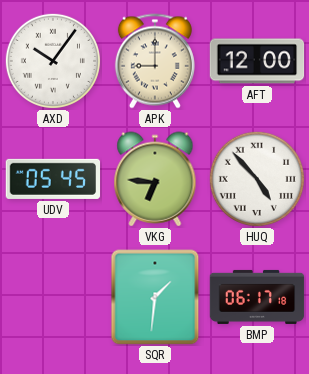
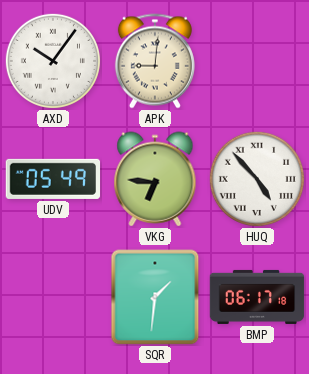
APK: 9:00 -> 9:01 (155, 61)
AFT: 12:00 -> none (257, 61)
UDV: 05:45 -> 05:49 (53, 179)
